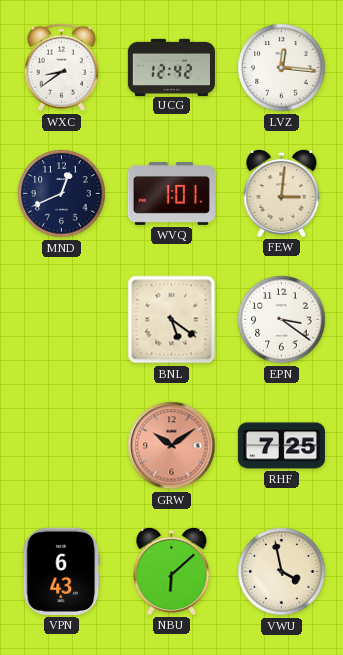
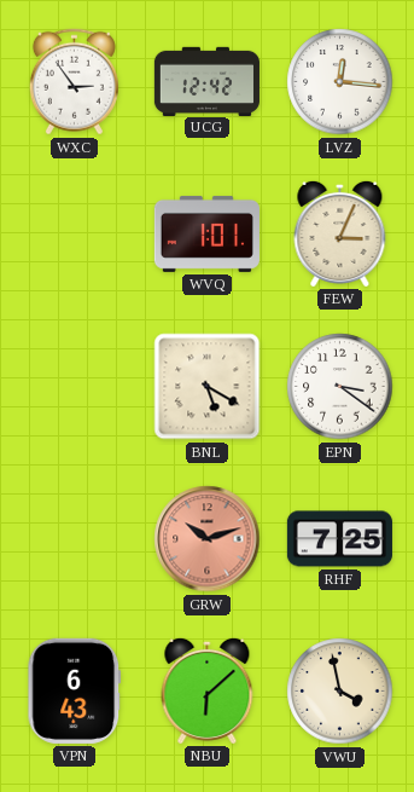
WXC: 8:39 -> 2:54 (74, 82)
MND: 12:41 -> none (62, 194)
FEW: 3:01 -> 3:04 (340, 233)
BNL: 5:21 -> 5:20 (208, 387)
GRW: 10:09 -> 10:12 (208, 539)
